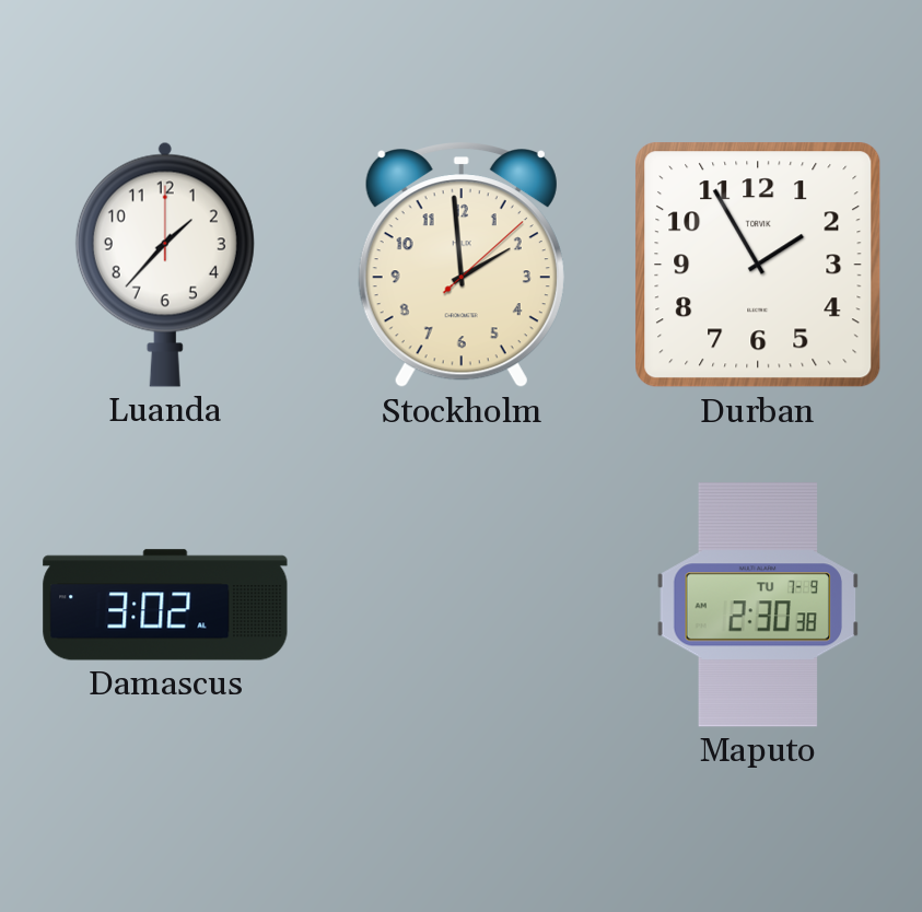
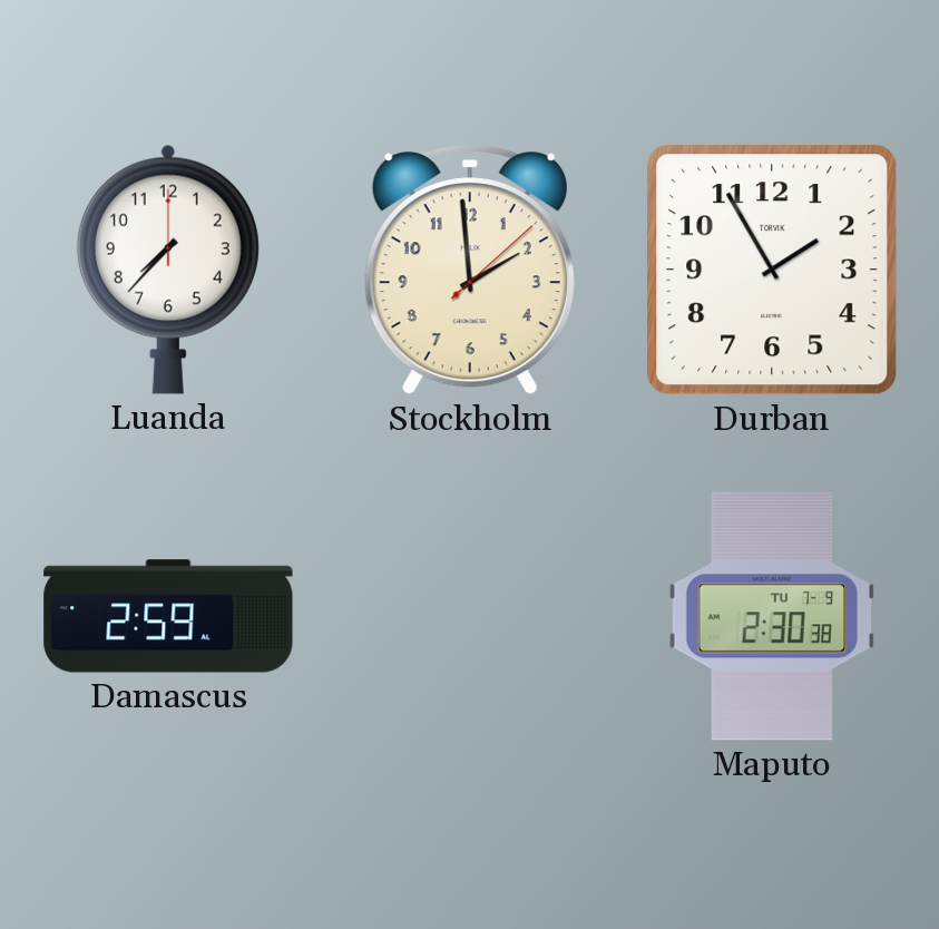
Luanda: 1:37 -> 7:37 (168, 270)
Damascus: 3:02 -> 2:59 (168, 616)
